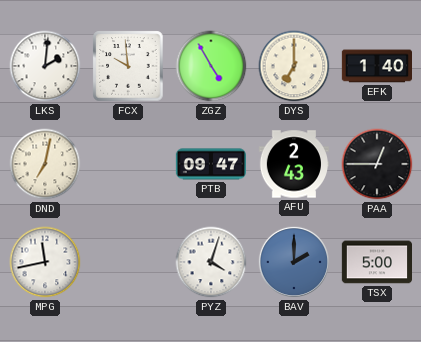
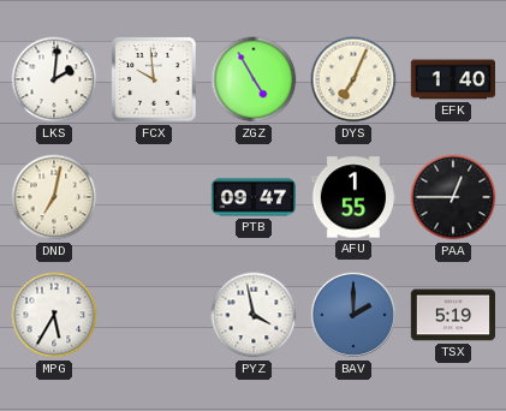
DYS: 7:00 -> 7:04 (353, 79)
AFU: 2:43 -> 1:55 (352, 197)
MPG: 11:43 -> 5:35 (54, 315)
PYZ: 4:03 -> 3:58 (254, 315)
TSX: 5:00 -> 5:19 (452, 315)
